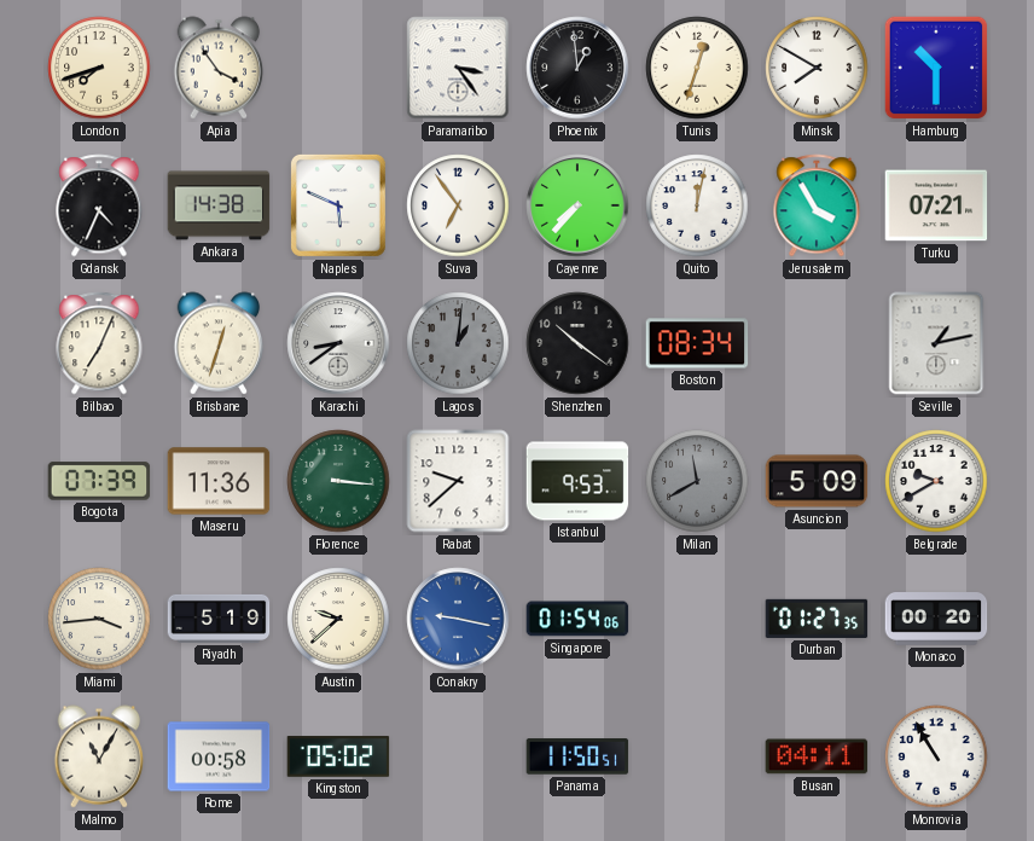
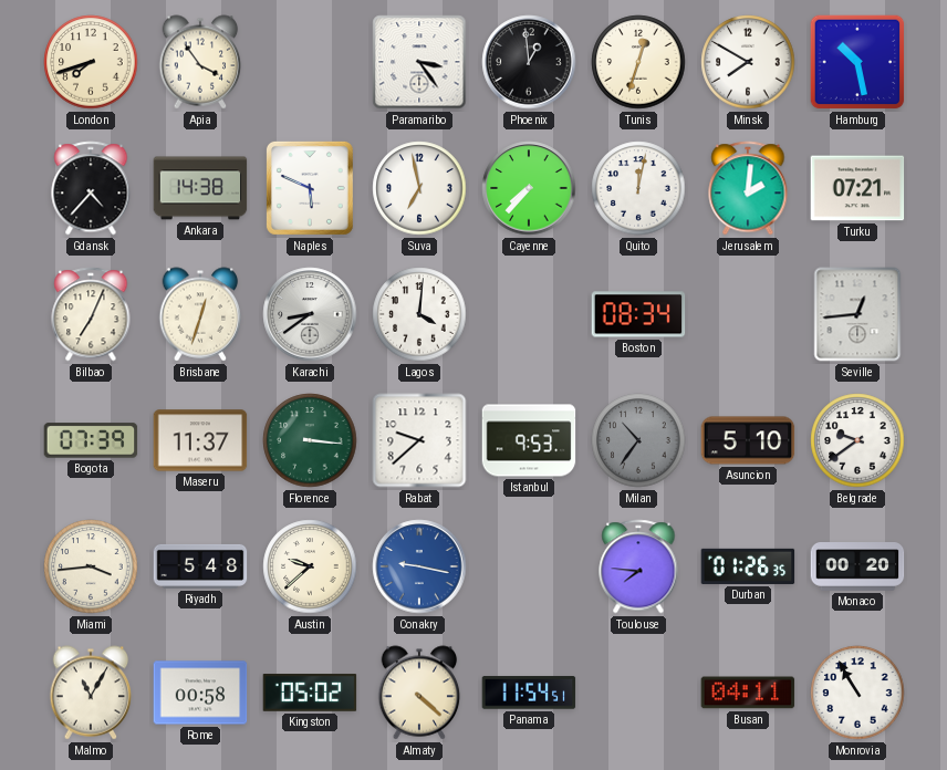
Hamburg: 10:30 -> 10:28 (857, 62)
Gdansk: 4:34 -> 4:37 (91, 188)
Suva: 6:54 -> 6:58 (419, 188)
Jerusalem: 3:55 -> 2:01 (748, 188)
Lagos: 1:01 -> 4:01 (419, 314)
Lagos dial: grey -> white (419, 314)
Shenzhen: 10:21 -> none (577, 343)
Seville: 1:13 -> 12:44 (857, 314)
Maseru: 11:36 -> 11:37 (200, 440)
Milan: 11:40 -> 10:36 (638, 440)
Asuncion: 5:09 -> 5:10 (748, 440)
Belgrade: 9:40 -> 9:39 (857, 440)
Riyadh: 5:19 -> 5:48 (200, 566)
Singapore: 01:54 -> none (577, 619)
Toulouse: none -> 7:46 (638, 566)
Durban: 01:27 -> 01:26 (748, 566)
Almaty: none -> 4:22 (419, 693)
Panama: 11:50 -> 11:54 (529, 693)
